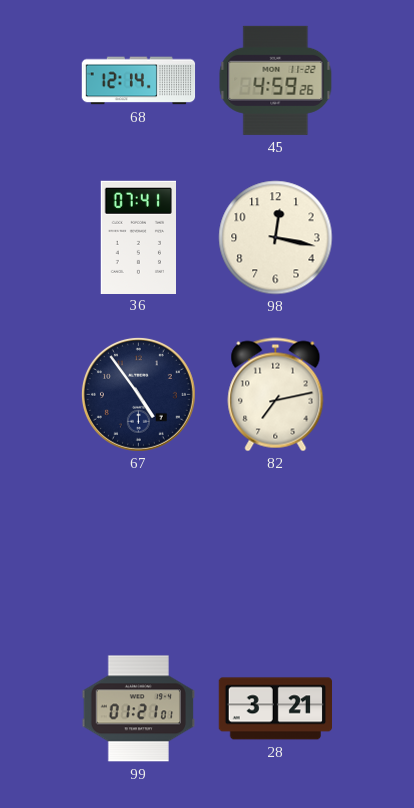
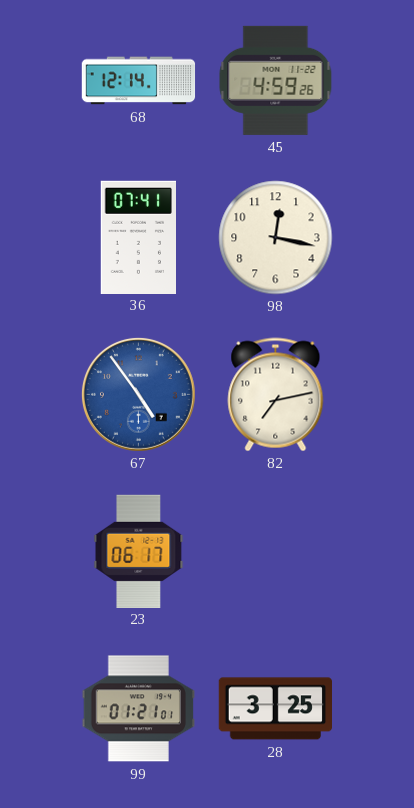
67 dial: navy -> blue (138, 394)
23: none -> 06:17 (139, 551)
28: 3:21 -> 3:25 (275, 709)
